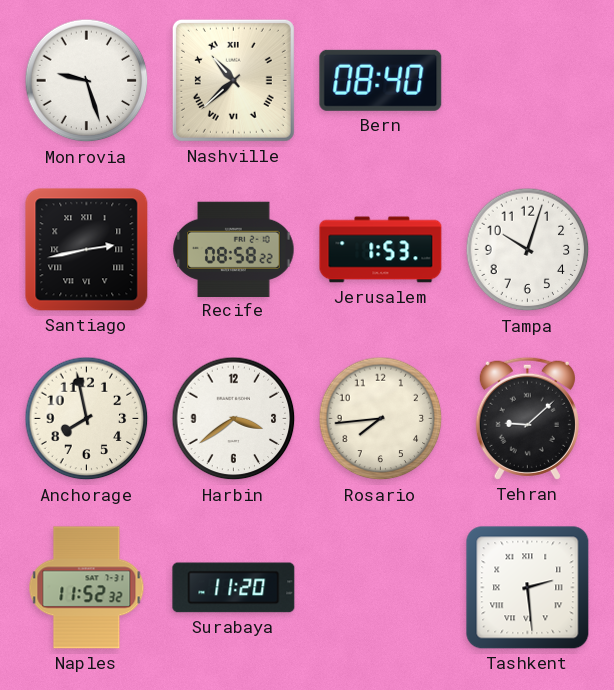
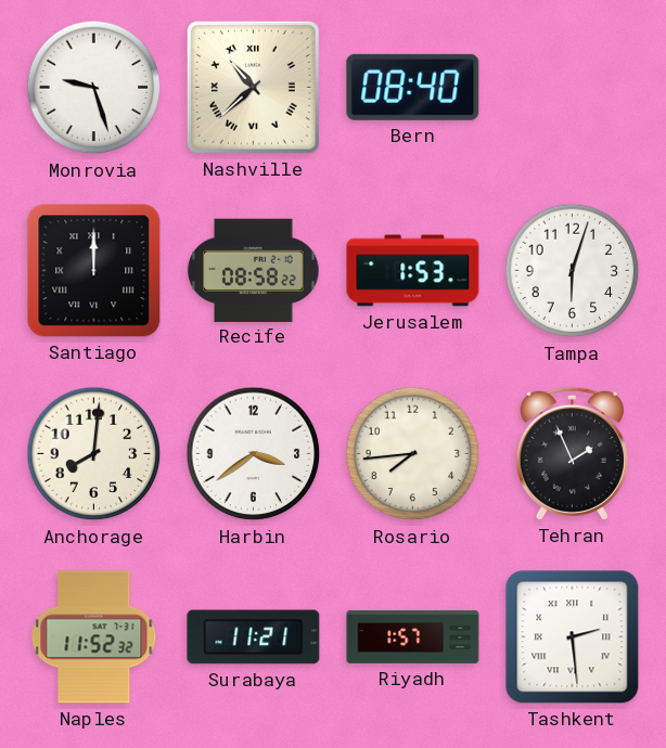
Santiago: 2:43 -> 12:00 (94, 271)
Tampa: 10:03 -> 6:03 (573, 271)
Anchorage: 7:58 -> 8:01 (94, 454)
Tehran: 9:08 -> 1:56 (572, 453)
Surabaya: 11:20 -> 11:21 (254, 637)
Riyadh: none -> 1:57 (413, 636)
